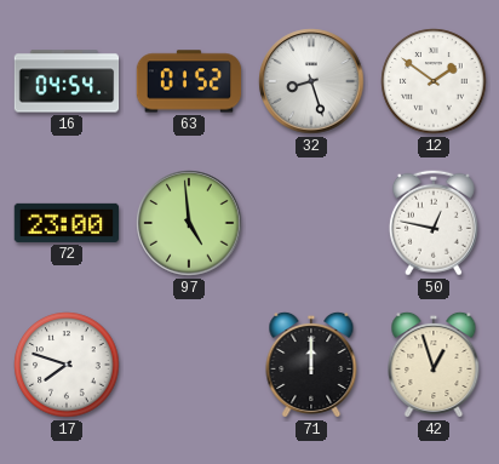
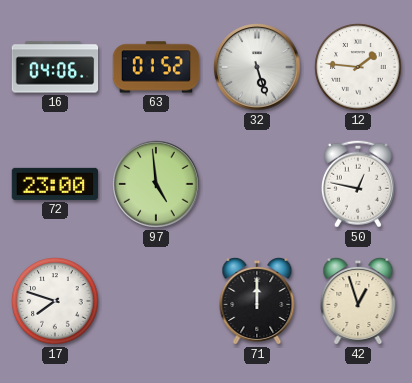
16: 04:54 -> 04:06 (55, 67)
32: 8:27 -> 5:27 (257, 67)
12: 1:51 -> 1:46 (358, 67)
